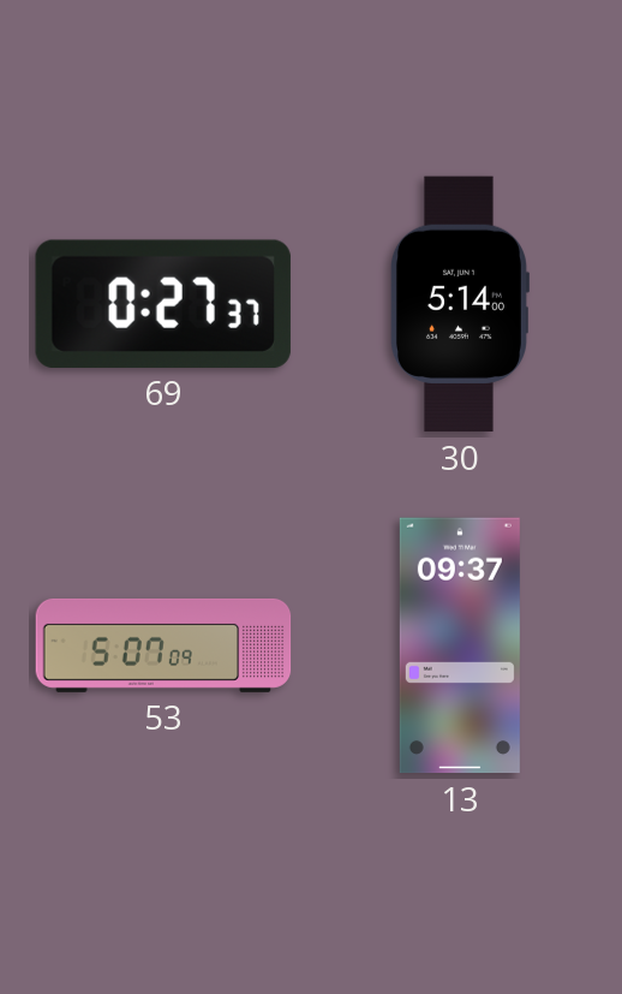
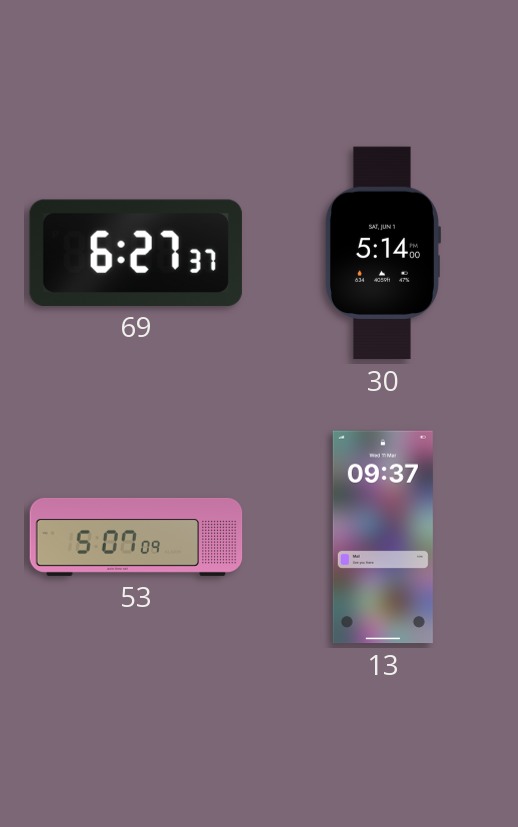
69: 0:27 -> 6:27 (136, 253)
